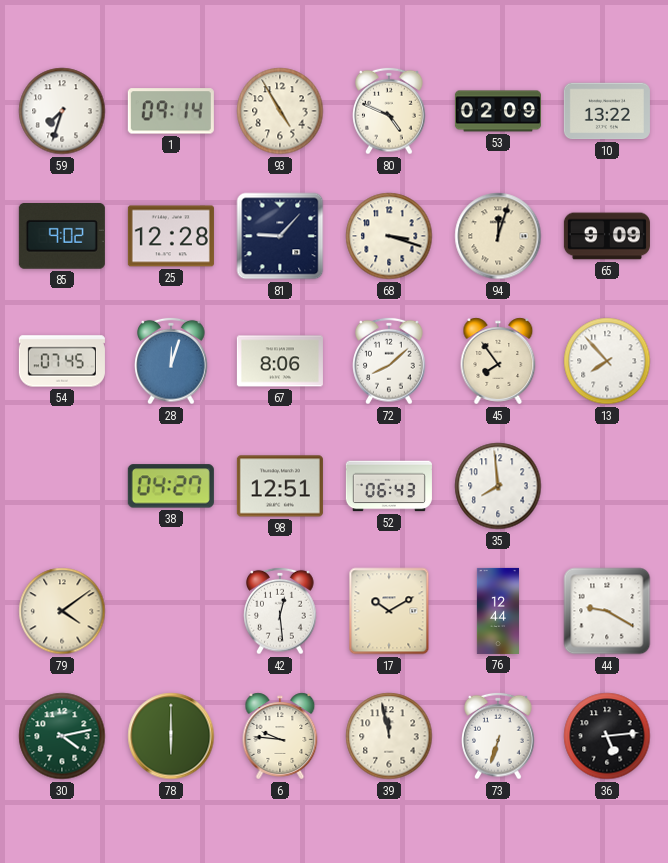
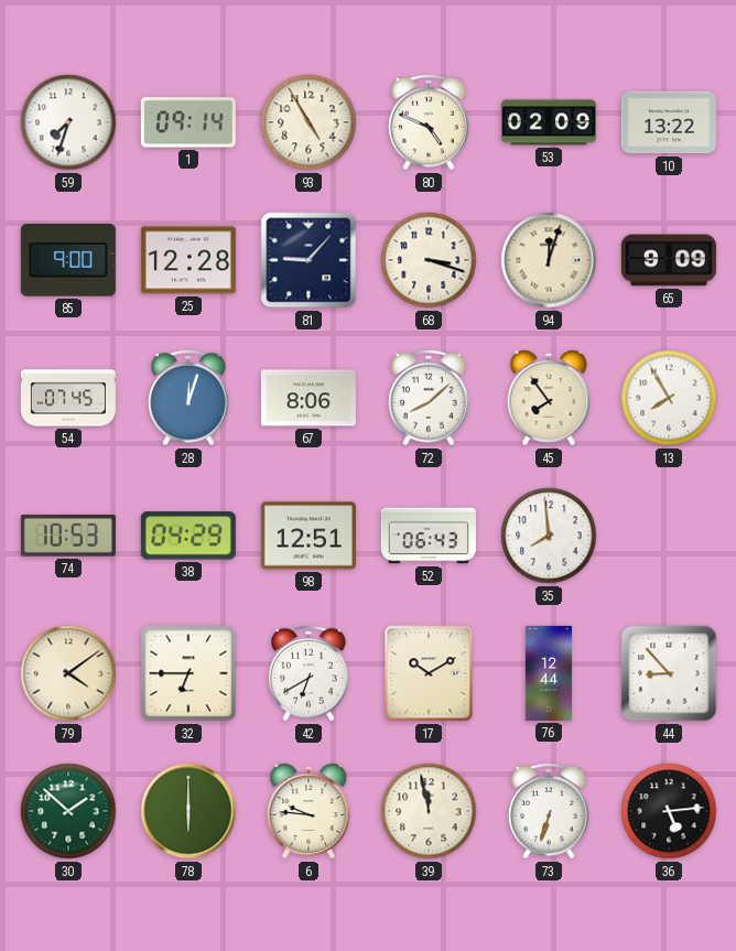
85: 9:02 -> 9:00 (68, 261)
13: 7:53 -> 7:55 (669, 398)
74: none -> 10:53 (68, 536)
38: 04:27 -> 04:29 (188, 536)
32: none -> 6:45 (188, 673)
42: 12:29 -> 6:40 (309, 673)
44: 9:20 -> 8:53 (669, 673)
30: 4:13 -> 1:52 (68, 811)
